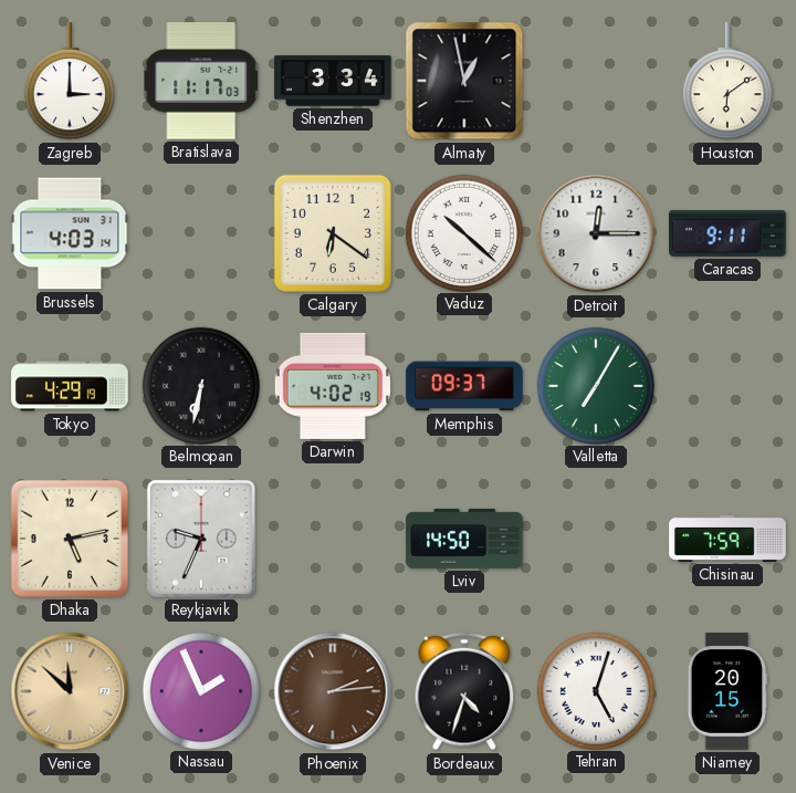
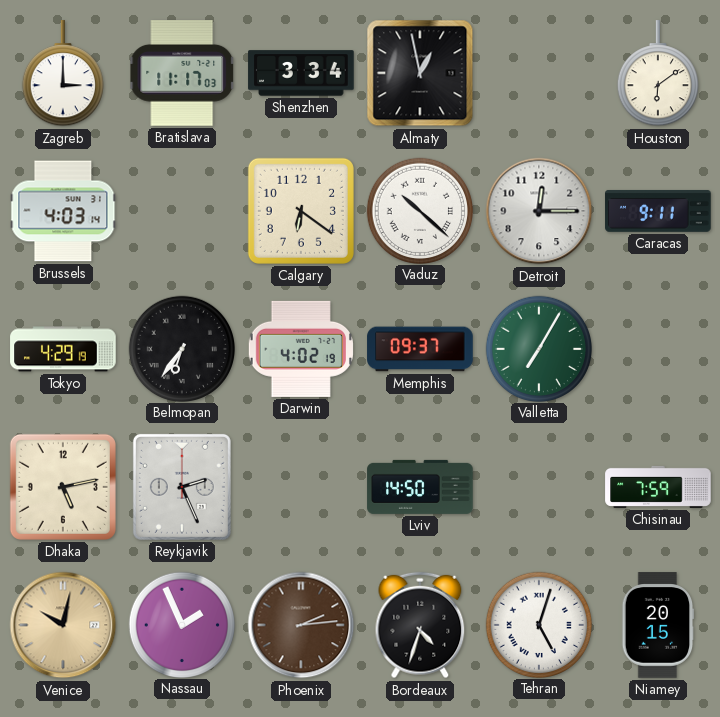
Belmopan: 6:32 -> 6:36 (181, 348)
Reykjavik: 9:34 -> 2:26 (182, 487)
Venice: 11:52 -> 10:02 (63, 625)
